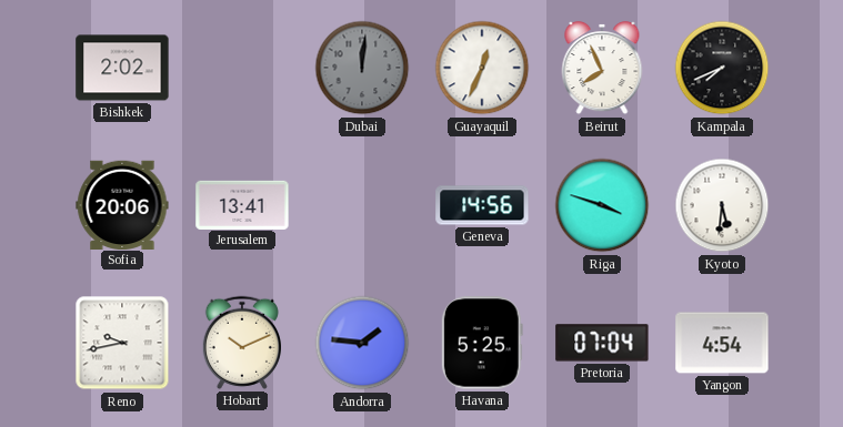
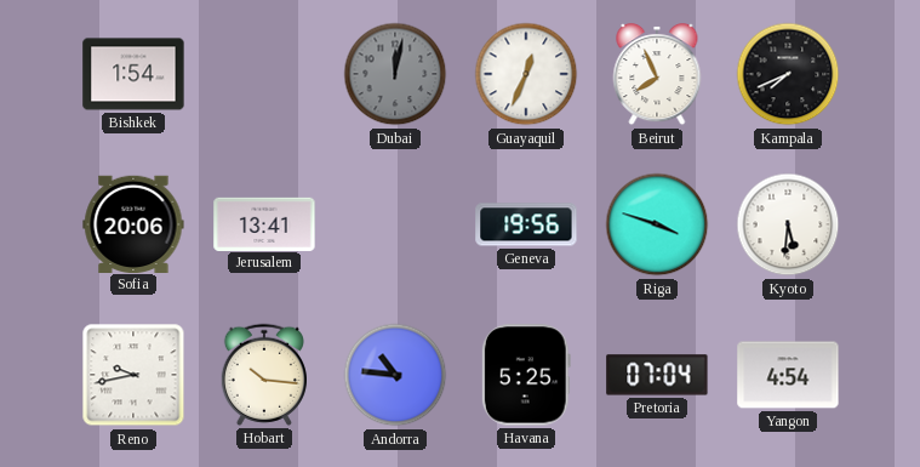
Bishkek: 2:02 -> 1:54 (133, 74)
Dubai: 12:01 -> 12:02 (395, 74)
Geneva: 14:56 -> 19:56 (526, 224)
Hobart: 10:11 -> 10:16 (264, 375)
Andorra: 1:46 -> 10:46 (395, 375)
